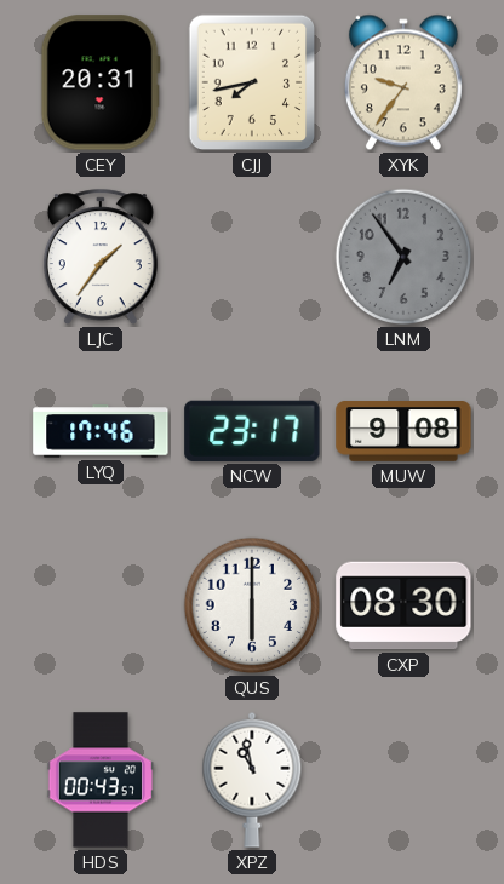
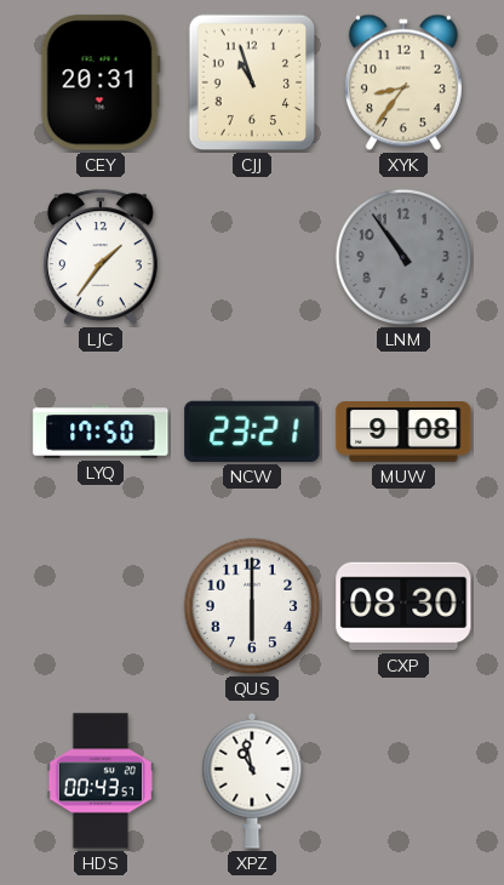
CJJ: 7:43 -> 10:57 (252, 82)
XYK: 9:36 -> 8:36 (403, 82)
LNM: 6:54 -> 10:54 (403, 257)
LYQ: 17:46 -> 17:50 (101, 432)
NCW: 23:17 -> 23:21 (252, 432)
